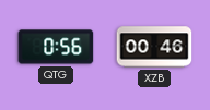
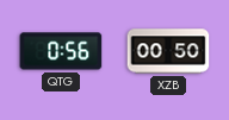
XZB: 00:46 -> 00:50 (168, 51)
